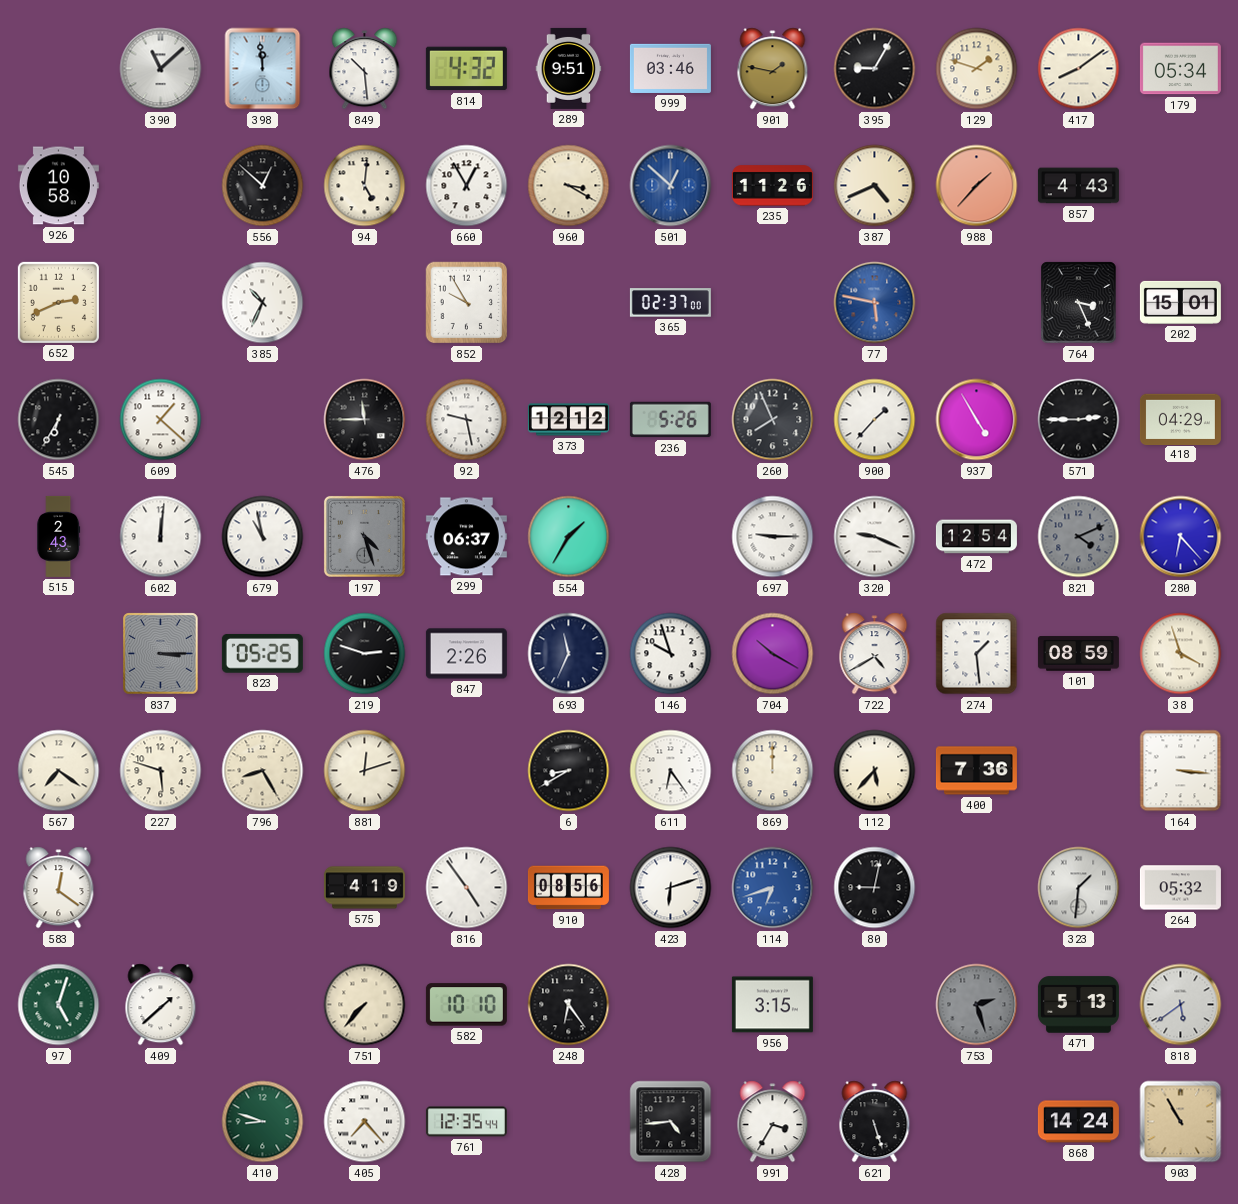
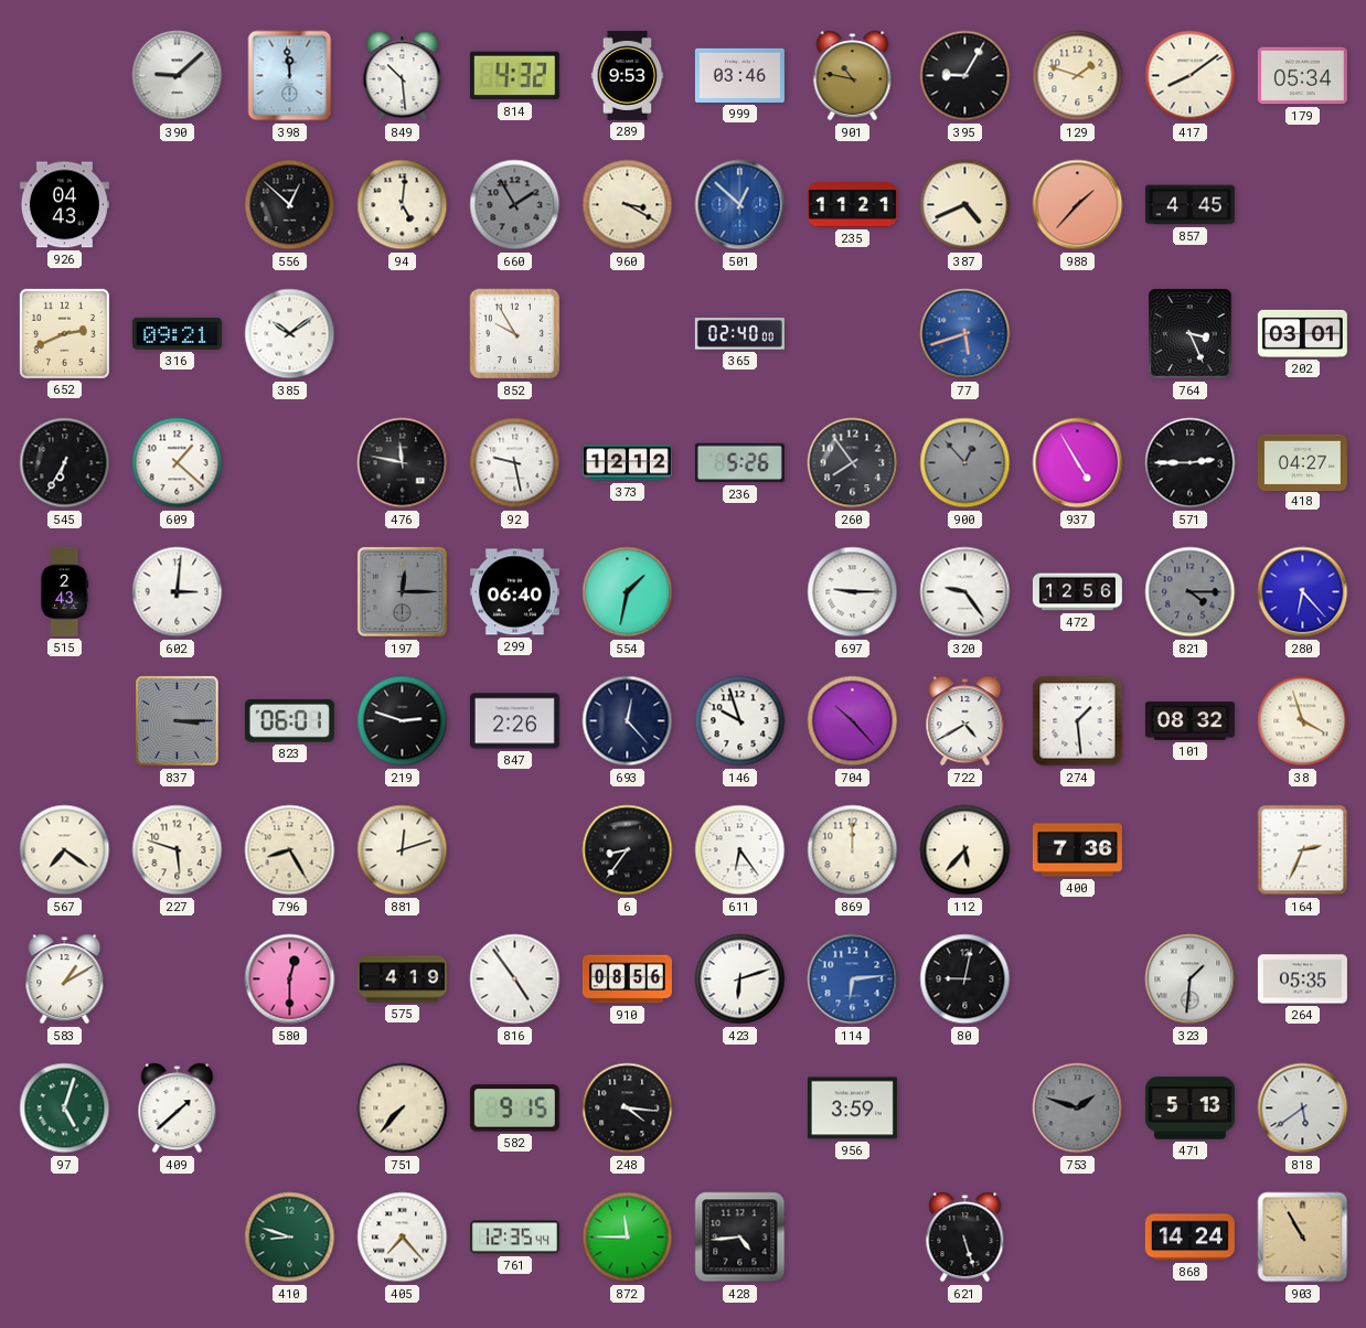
390: 11:08 -> 9:08 (178, 76)
289: 9:51 -> 9:53 (628, 75)
901: 1:47 -> 10:47 (853, 76)
926: 10:58 -> 04:43 (64, 205)
660: 12:55 -> 1:55 (515, 205)
660 dial: white -> grey (515, 205)
235: 11:26 -> 11:21 (852, 205)
857: 4:43 -> 4:45 (1189, 205)
316: none -> 09:21 (177, 333)
385: 10:34 -> 10:09 (290, 334)
365: 02:37 -> 02:40 (739, 334)
77: 5:47 -> 5:42 (965, 334)
202: 15:01 -> 03:01 (1302, 333)
476: 11:45 -> 11:47 (403, 463)
260: 7:56 -> 7:54 (853, 463)
900: 1:37 -> 12:53 (965, 463)
900 dial: white -> grey (965, 463)
418: 04:29 -> 04:27 (1302, 462)
602: 12:01 -> 3:01 (178, 592)
679: 10:58 -> none (263, 537)
197: 4:27 -> 12:15 (402, 591)
299: 06:37 -> 06:40 (514, 592)
554: 1:35 -> 1:32 (628, 592)
320: 9:19 -> 9:24 (965, 592)
472: 12:54 -> 12:56 (1077, 592)
821: 4:11 -> 4:15 (1191, 592)
823: 05:25 -> 06:01 (289, 721)
693: 11:34 -> 12:23 (628, 721)
704: 10:20 -> 10:23 (853, 721)
101: 08:59 -> 08:32 (1189, 721)
6: 8:40 -> 8:36 (628, 850)
164: 3:16 -> 2:34 (1303, 850)
583: 12:21 -> 1:10 (65, 979)
580: none -> 12:30 (290, 979)
114: 6:42 -> 6:14 (853, 979)
264: 05:32 -> 05:35 (1302, 979)
582: 10:10 -> 9:15 (514, 1109)
248: 6:24 -> 4:16 (628, 1109)
956: 3:15 -> 3:59 (852, 1109)
753: 2:27 -> 1:48 (1078, 1109)
872: none -> 11:45 (628, 1238)
991: 3:35 -> none (773, 1122)
